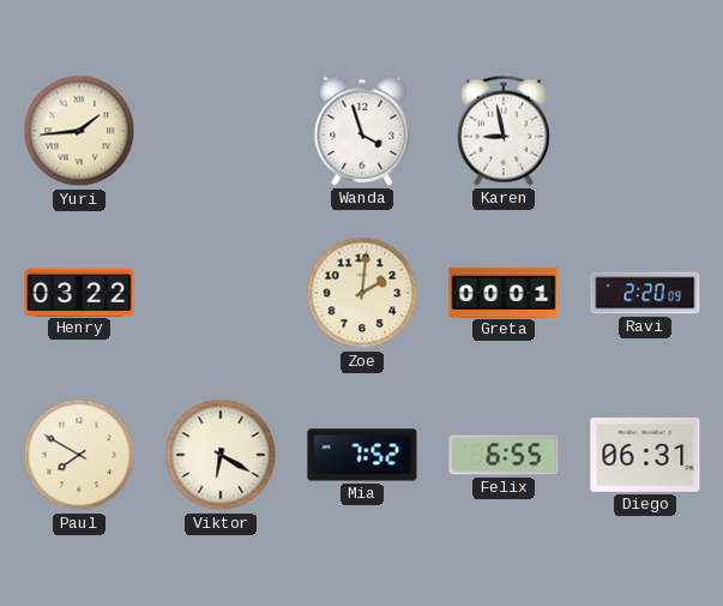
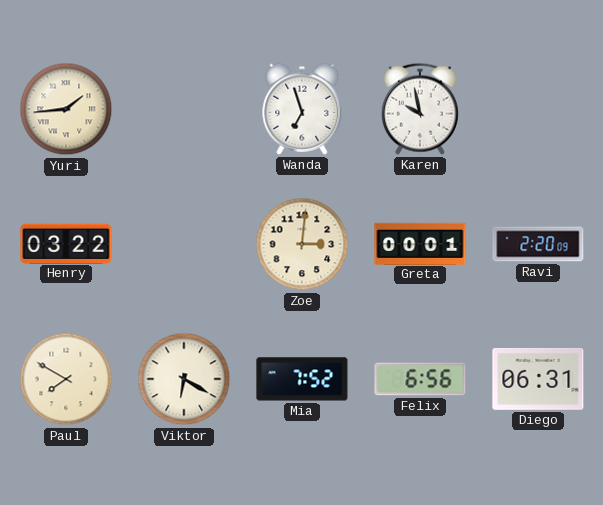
Wanda: 3:57 -> 6:57 (302, 109)
Karen: 8:58 -> 9:58 (420, 109)
Zoe: 2:01 -> 3:01 (302, 244)
Felix: 6:55 -> 6:56 (420, 379)
